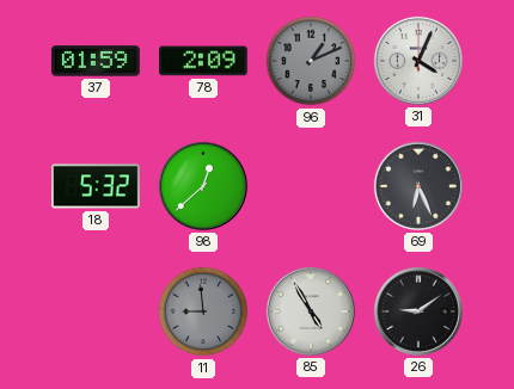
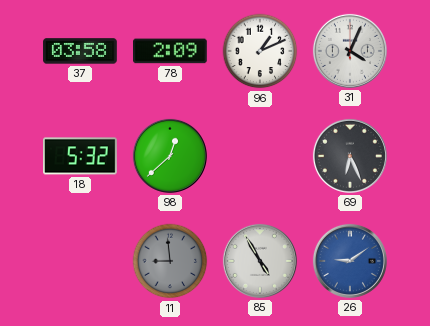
37: 01:59 -> 03:58 (80, 51)
96 dial: grey -> white (260, 51)
26 dial: black -> blue (350, 261)
